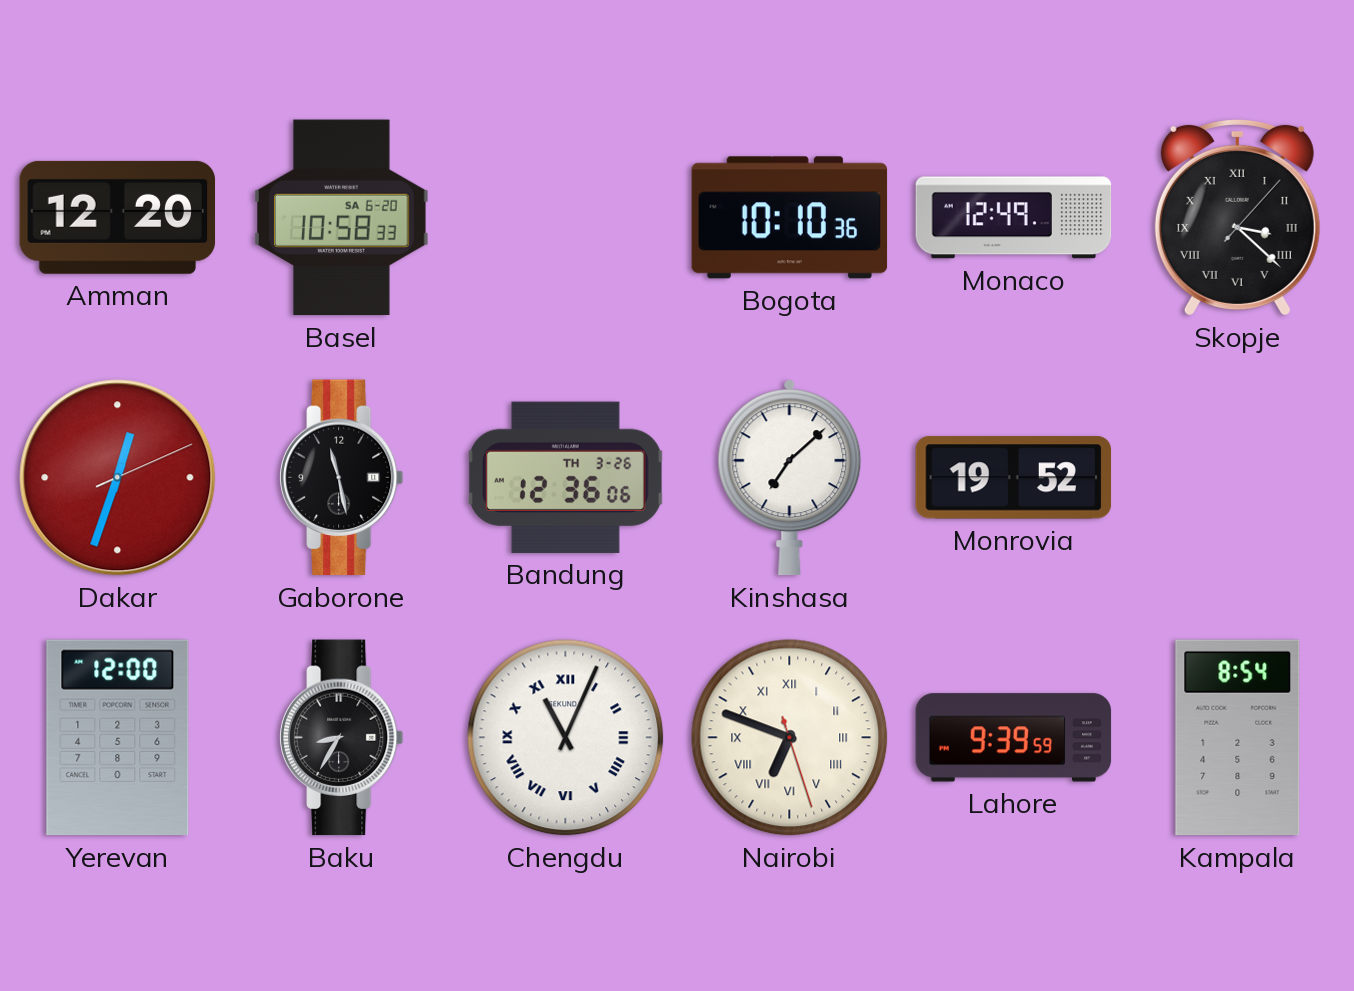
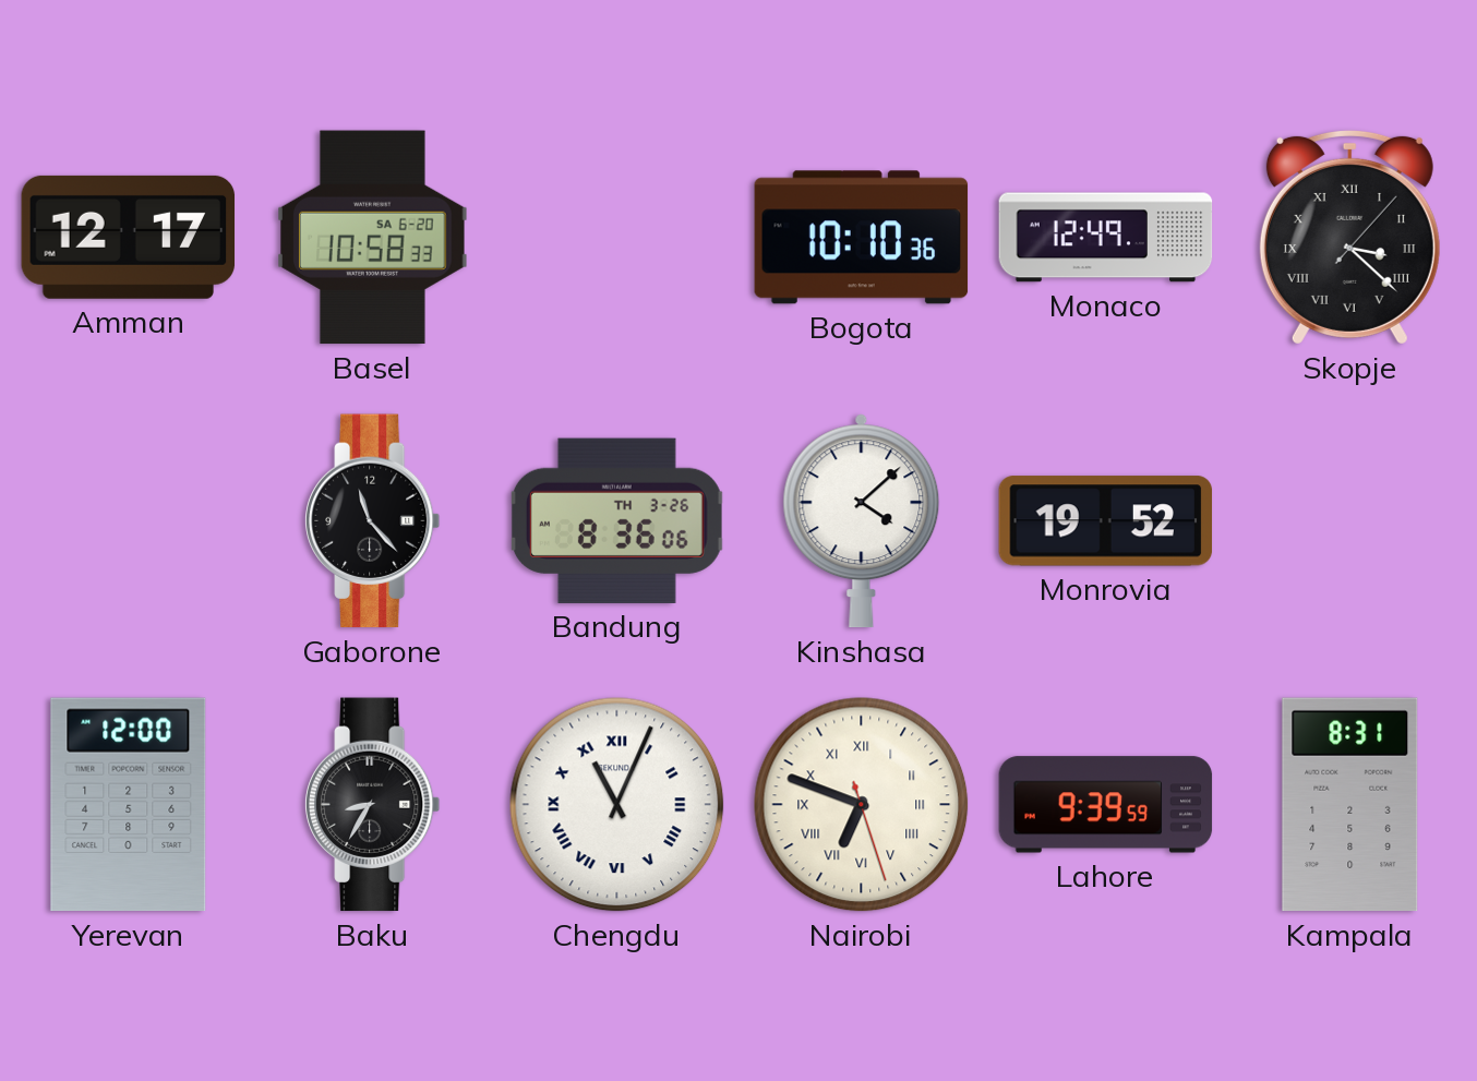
Amman: 12:20 -> 12:17 (129, 237)
Dakar: 12:33 -> none (118, 478)
Gaborone: 11:28 -> 11:23 (373, 521)
Bandung: 12:36 -> 8:36 (616, 520)
Kinshasa: 7:08 -> 4:08 (862, 521)
Kampala: 8:54 -> 8:31 (1350, 805)
